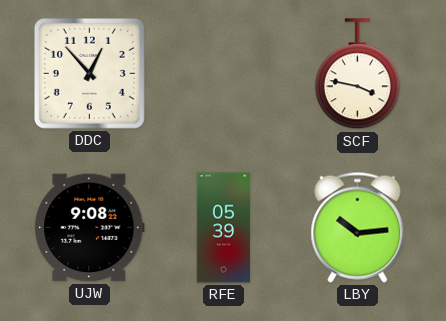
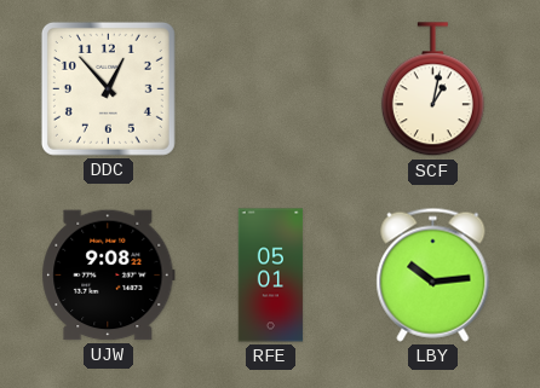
SCF: 3:47 -> 1:02 (432, 89)
RFE: 05:39 -> 05:01 (271, 276)
